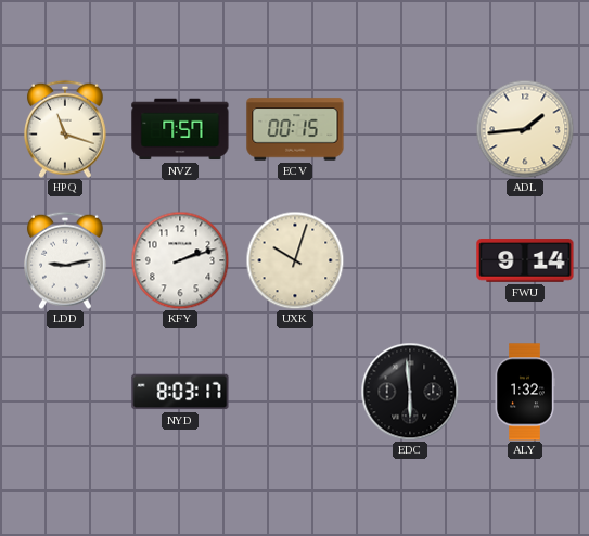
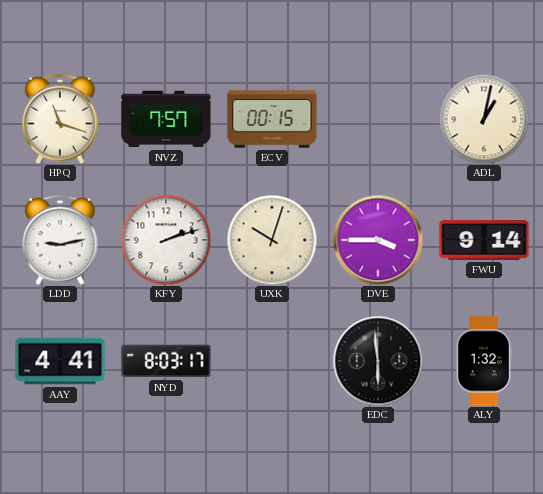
ADL: 1:44 -> 1:02 (484, 119)
DVE: none -> 3:45 (378, 240)
AAY: none -> 4:41 (60, 361)
